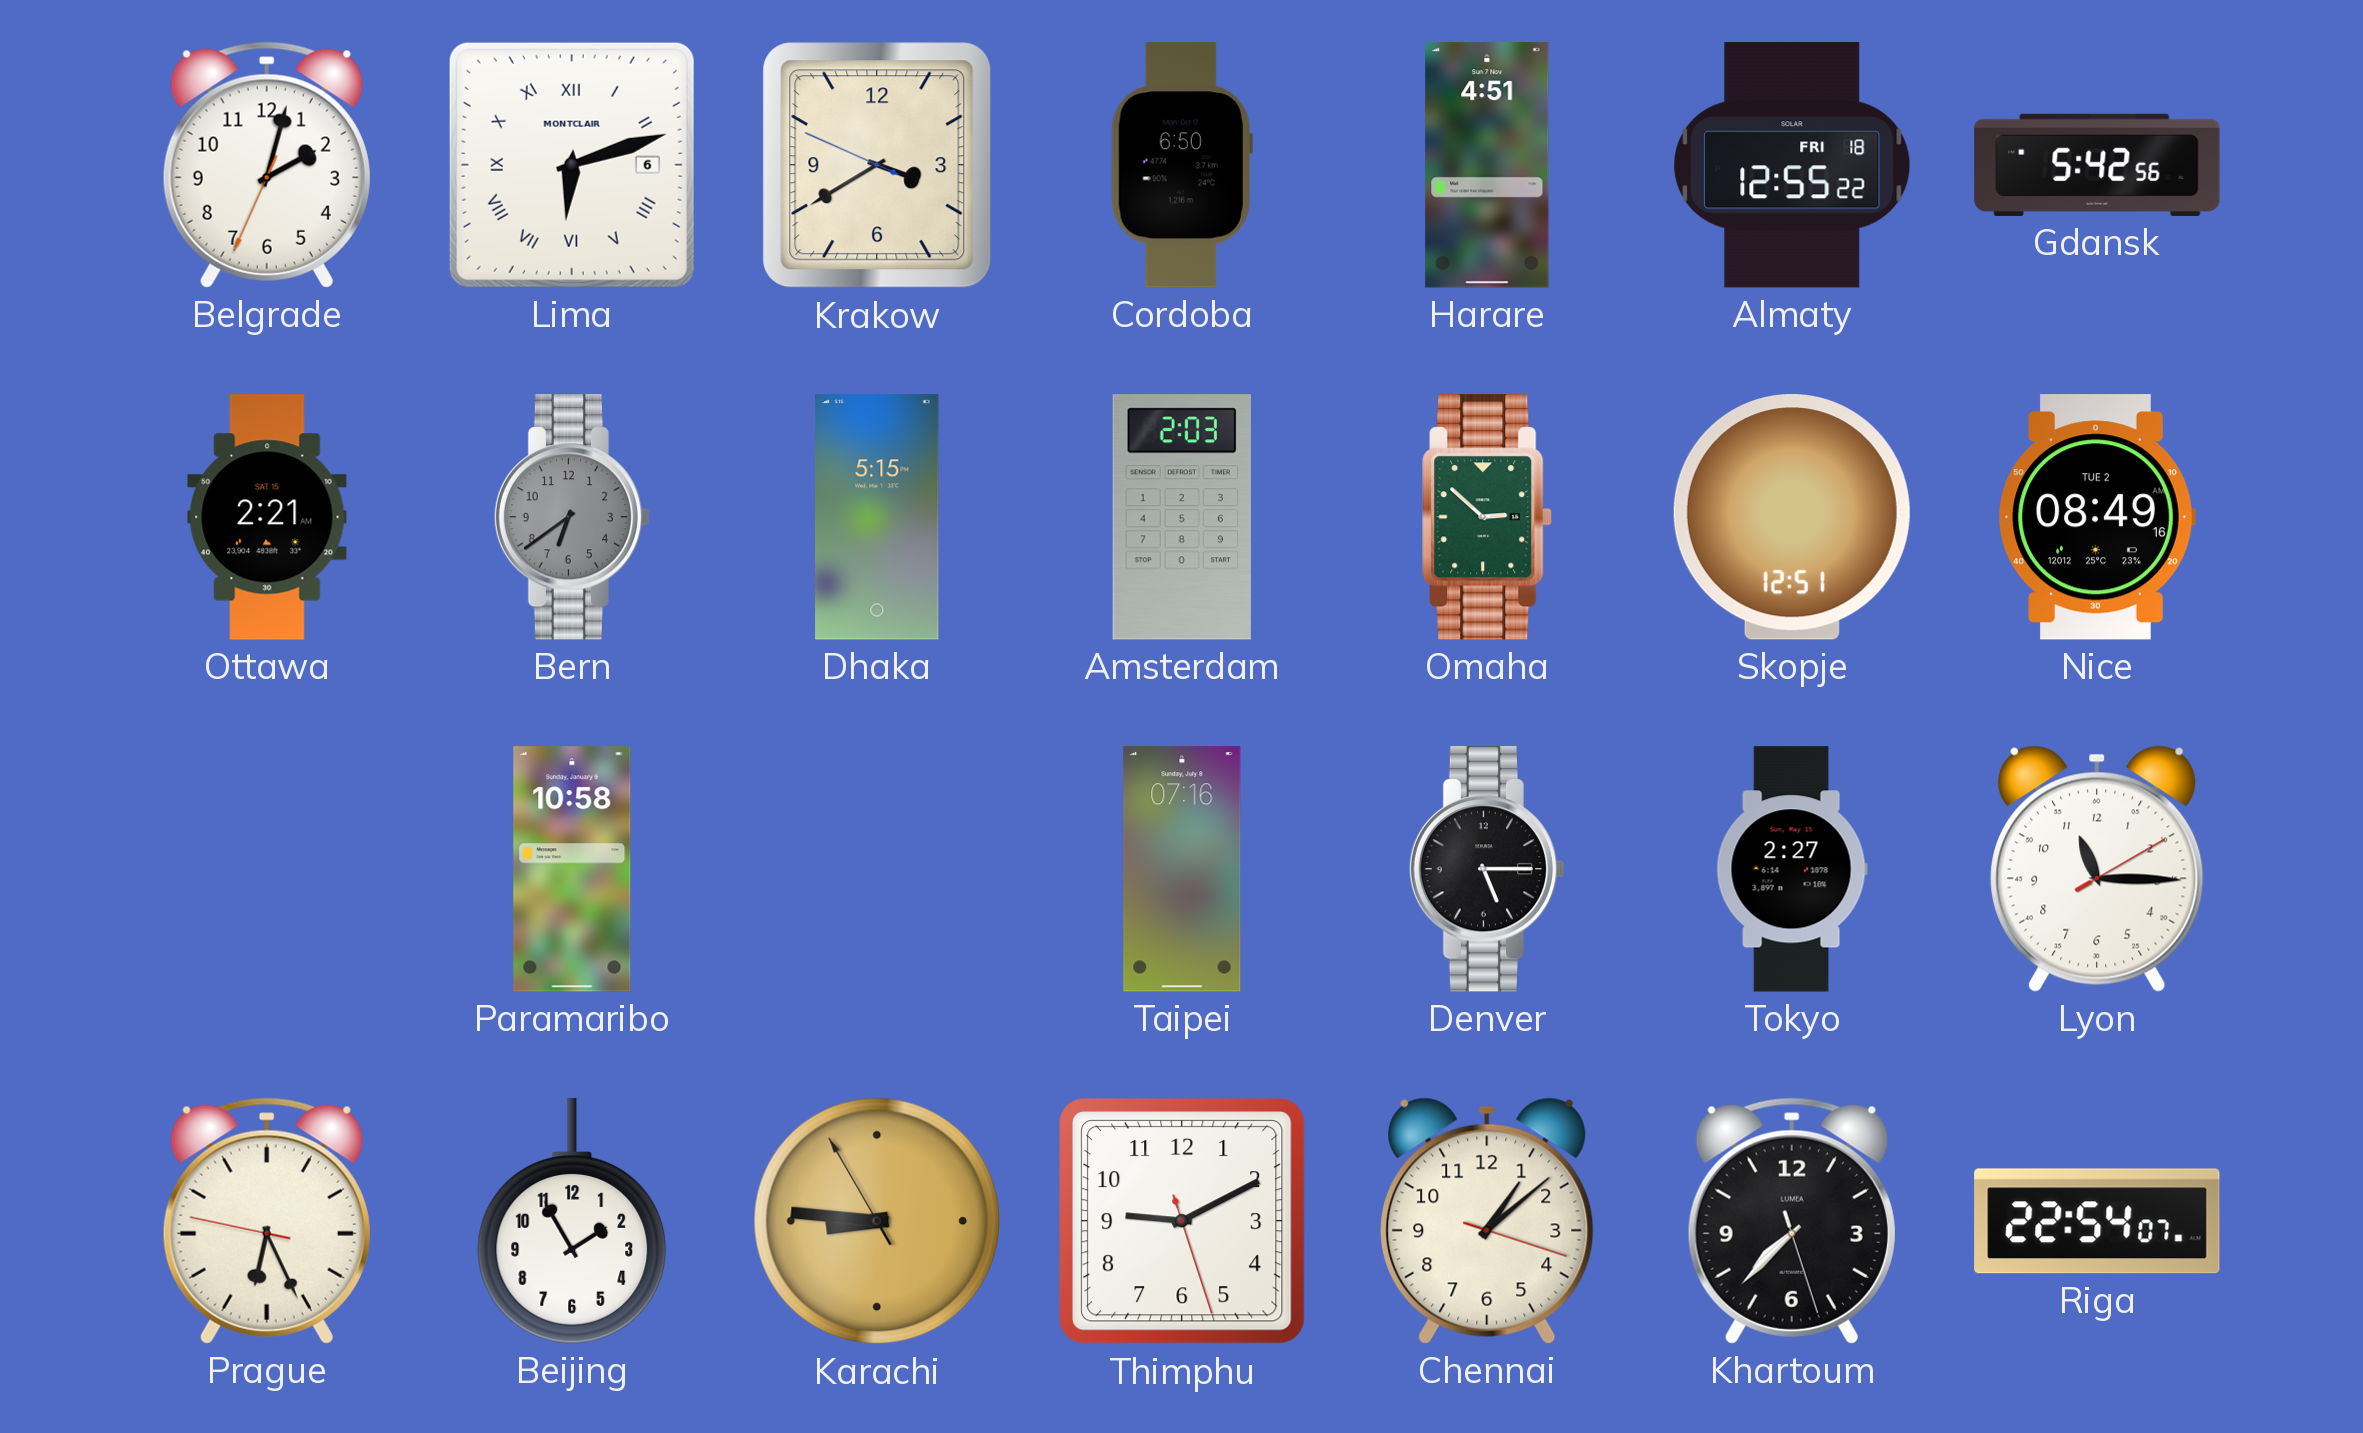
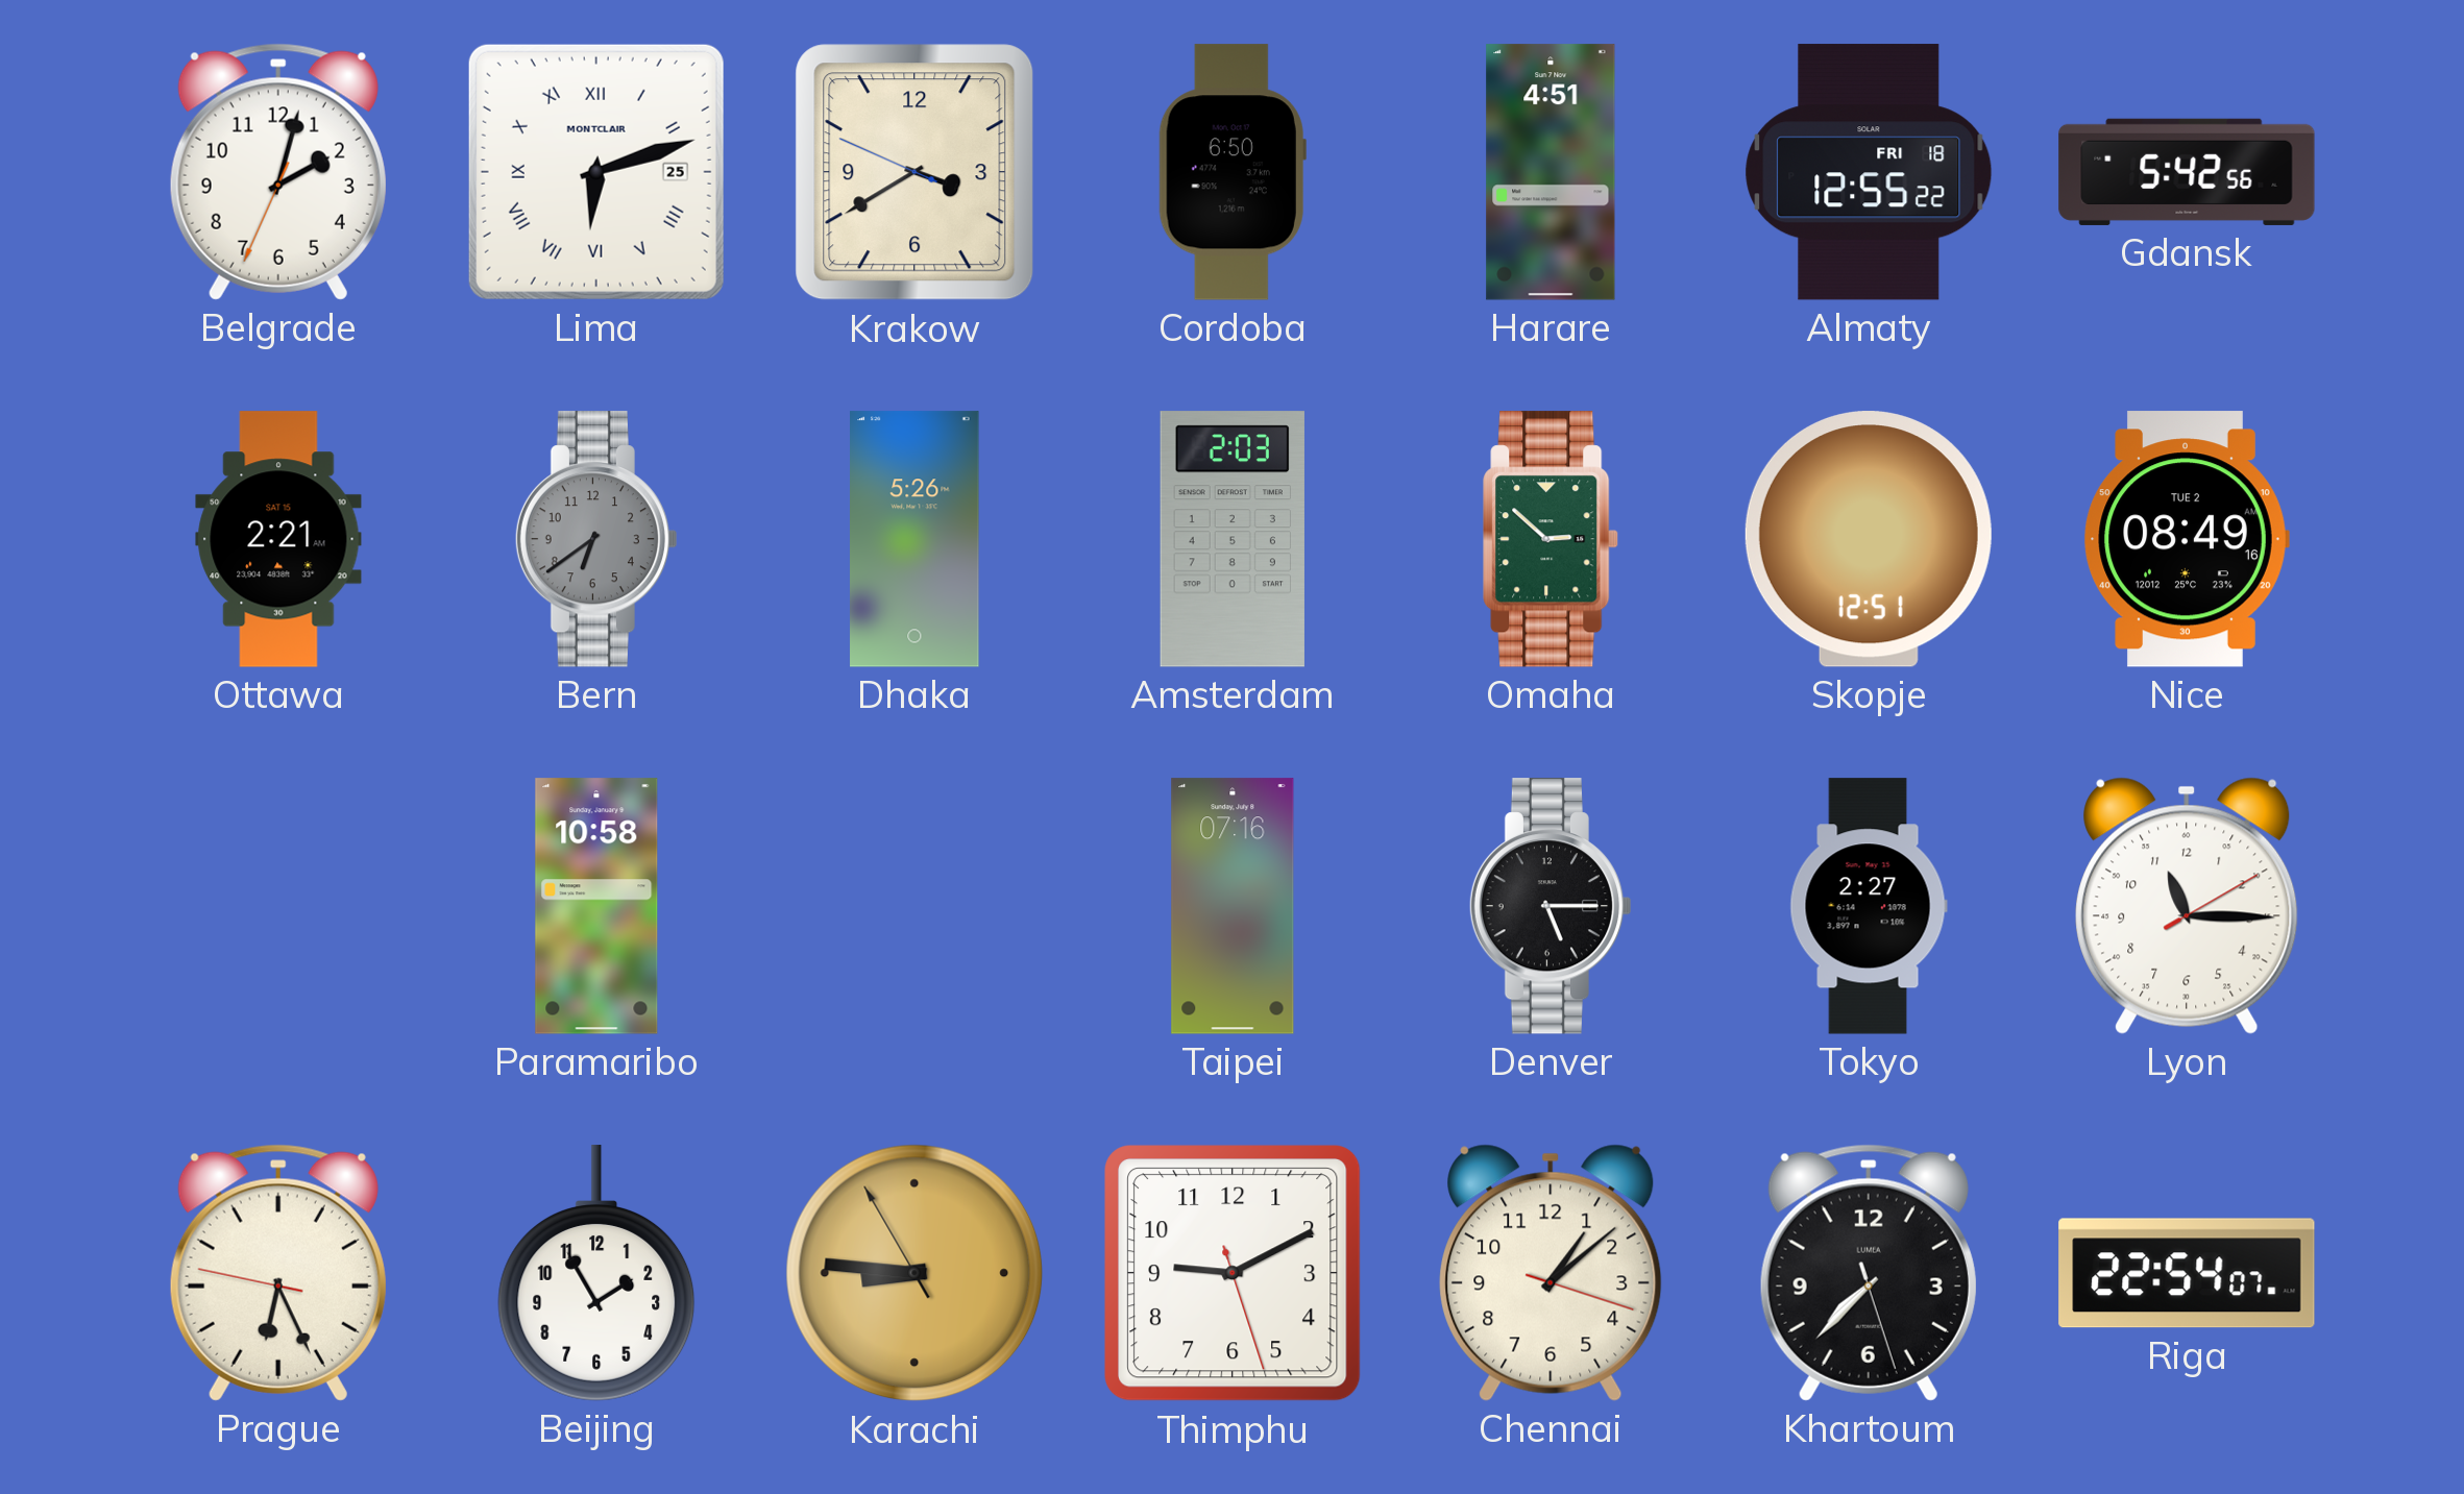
Lima date: 6 -> 25 (596, 172)
Dhaka: 5:15 -> 5:26 (914, 539)
